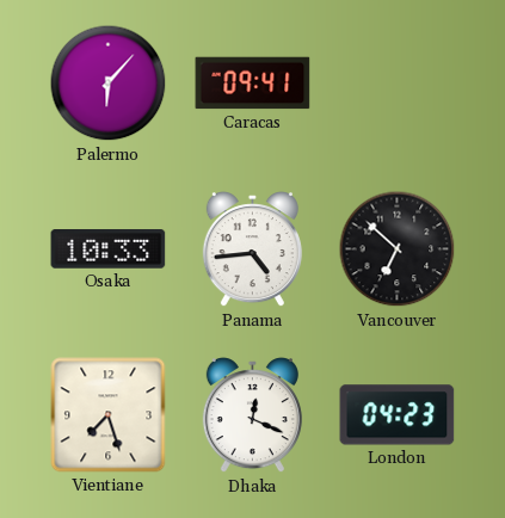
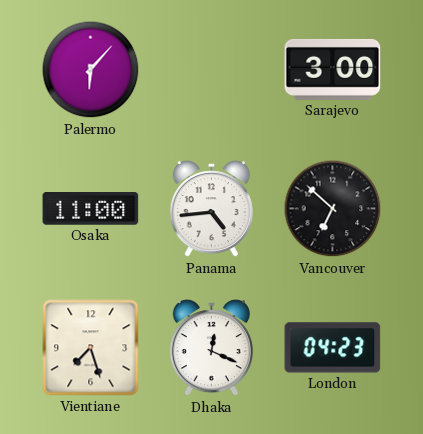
Caracas: 09:41 -> none (253, 84)
Sarajevo: none -> 3:00 (333, 69)
Osaka: 10:33 -> 11:00 (91, 209)
